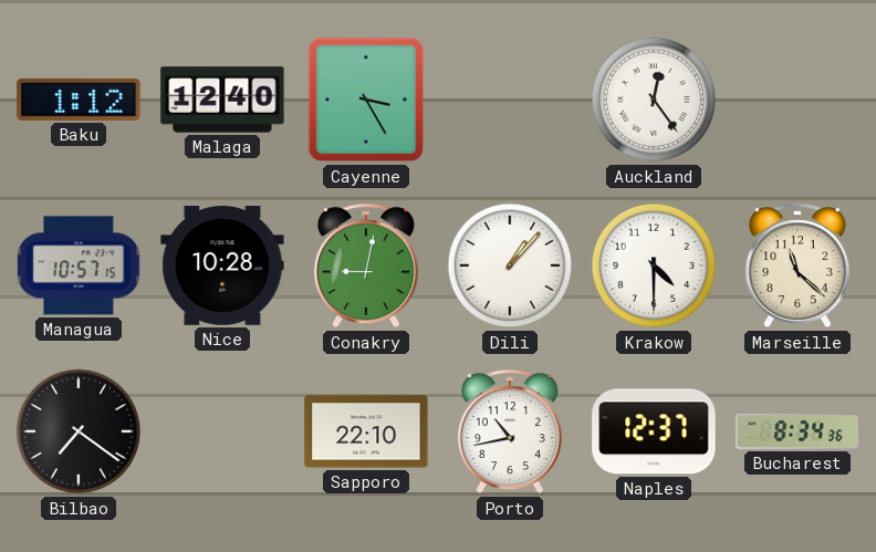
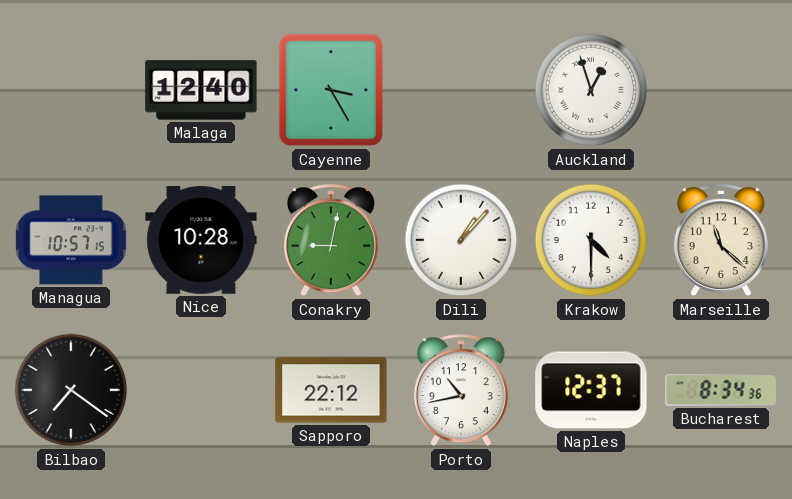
Baku: 1:12 -> none (79, 100)
Auckland: 12:24 -> 12:57 (591, 90)
Sapporo: 22:10 -> 22:12 (331, 390)
